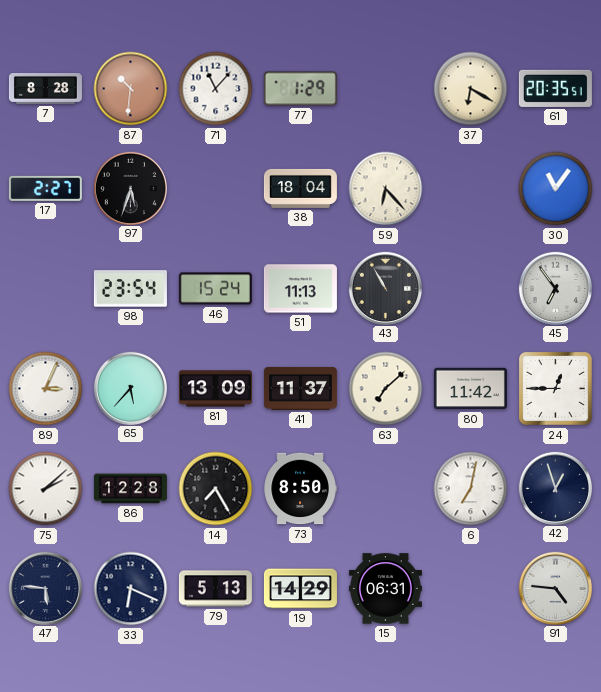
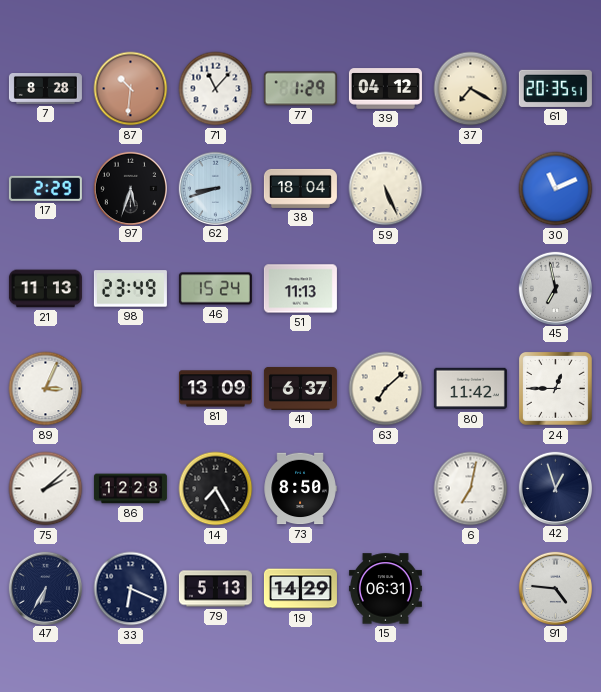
39: none -> 04:12 (385, 89)
37: 6:20 -> 7:20 (471, 89)
17: 2:27 -> 2:29 (45, 188)
62: none -> 8:42 (215, 188)
59: 6:23 -> 5:26 (386, 189)
30: 11:06 -> 11:11 (556, 189)
21: none -> 11:13 (45, 289)
98: 23:54 -> 23:49 (130, 289)
43: 10:55 -> none (385, 288)
45: 6:54 -> 6:58 (555, 288)
65: 5:37 -> none (130, 388)
41: 11:37 -> 6:37 (300, 388)
47: 5:46 -> 6:35 (45, 588)
